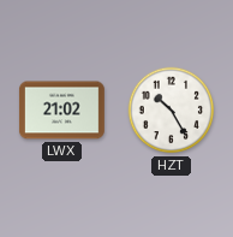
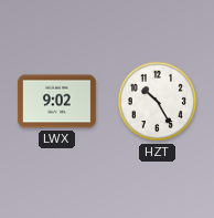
LWX: 21:02 -> 9:02 (56, 102)
